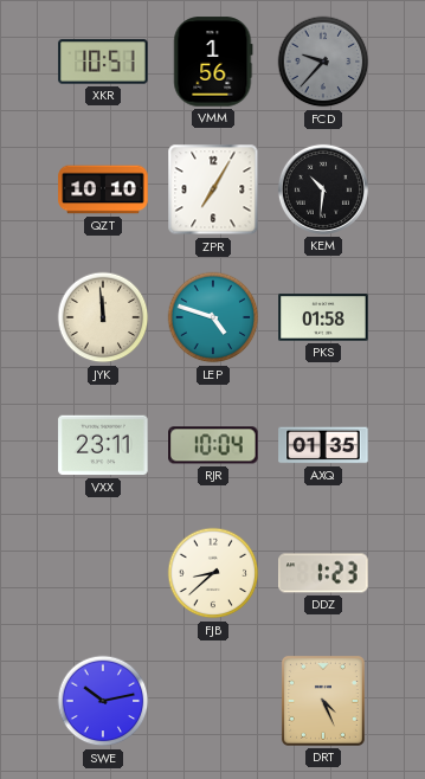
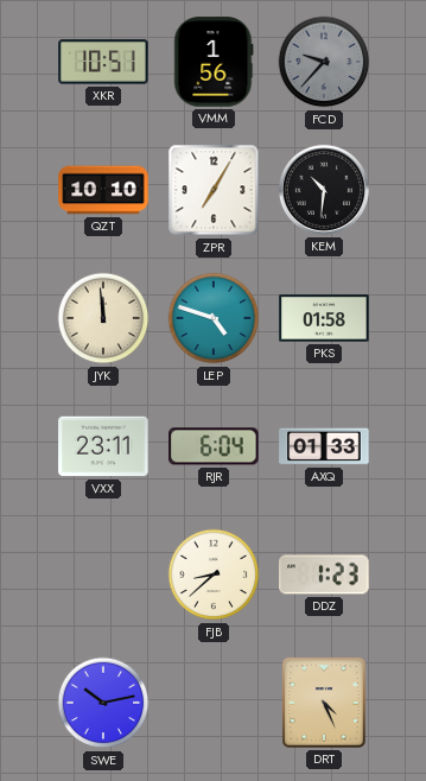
RJR: 10:04 -> 6:04 (214, 446)
AXQ: 01:35 -> 01:33 (324, 446)
